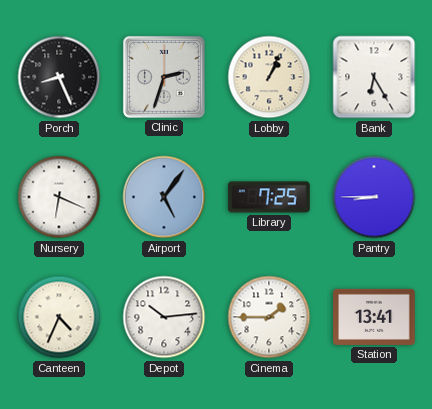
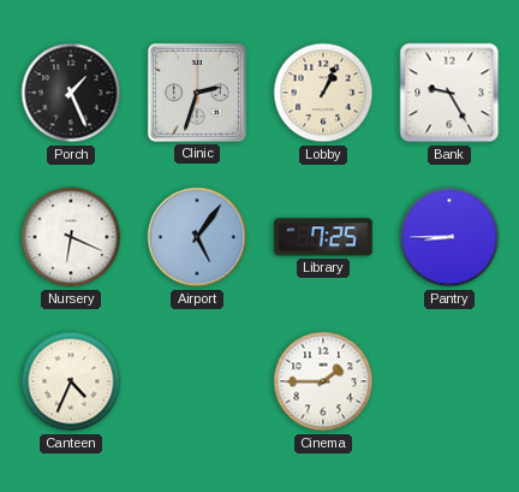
Porch: 8:26 -> 1:26 (71, 93)
Bank: 6:25 -> 9:25 (449, 93)
Depot: 10:14 -> none (164, 317)
Station: 13:41 -> none (374, 317)
